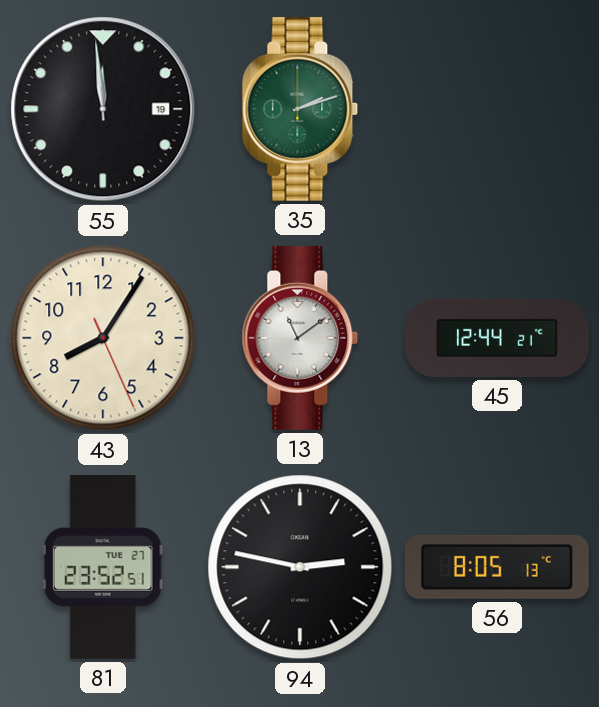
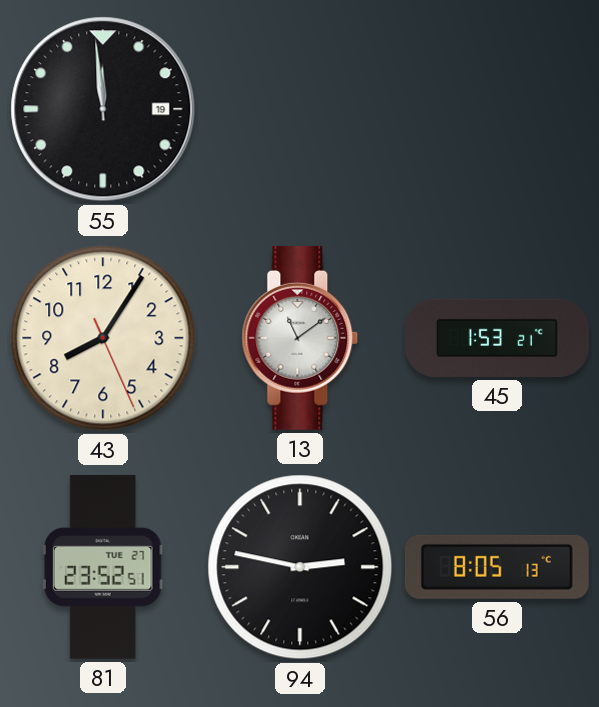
35: 2:12 -> none (300, 109)
45: 12:44 -> 1:53 (498, 338)
